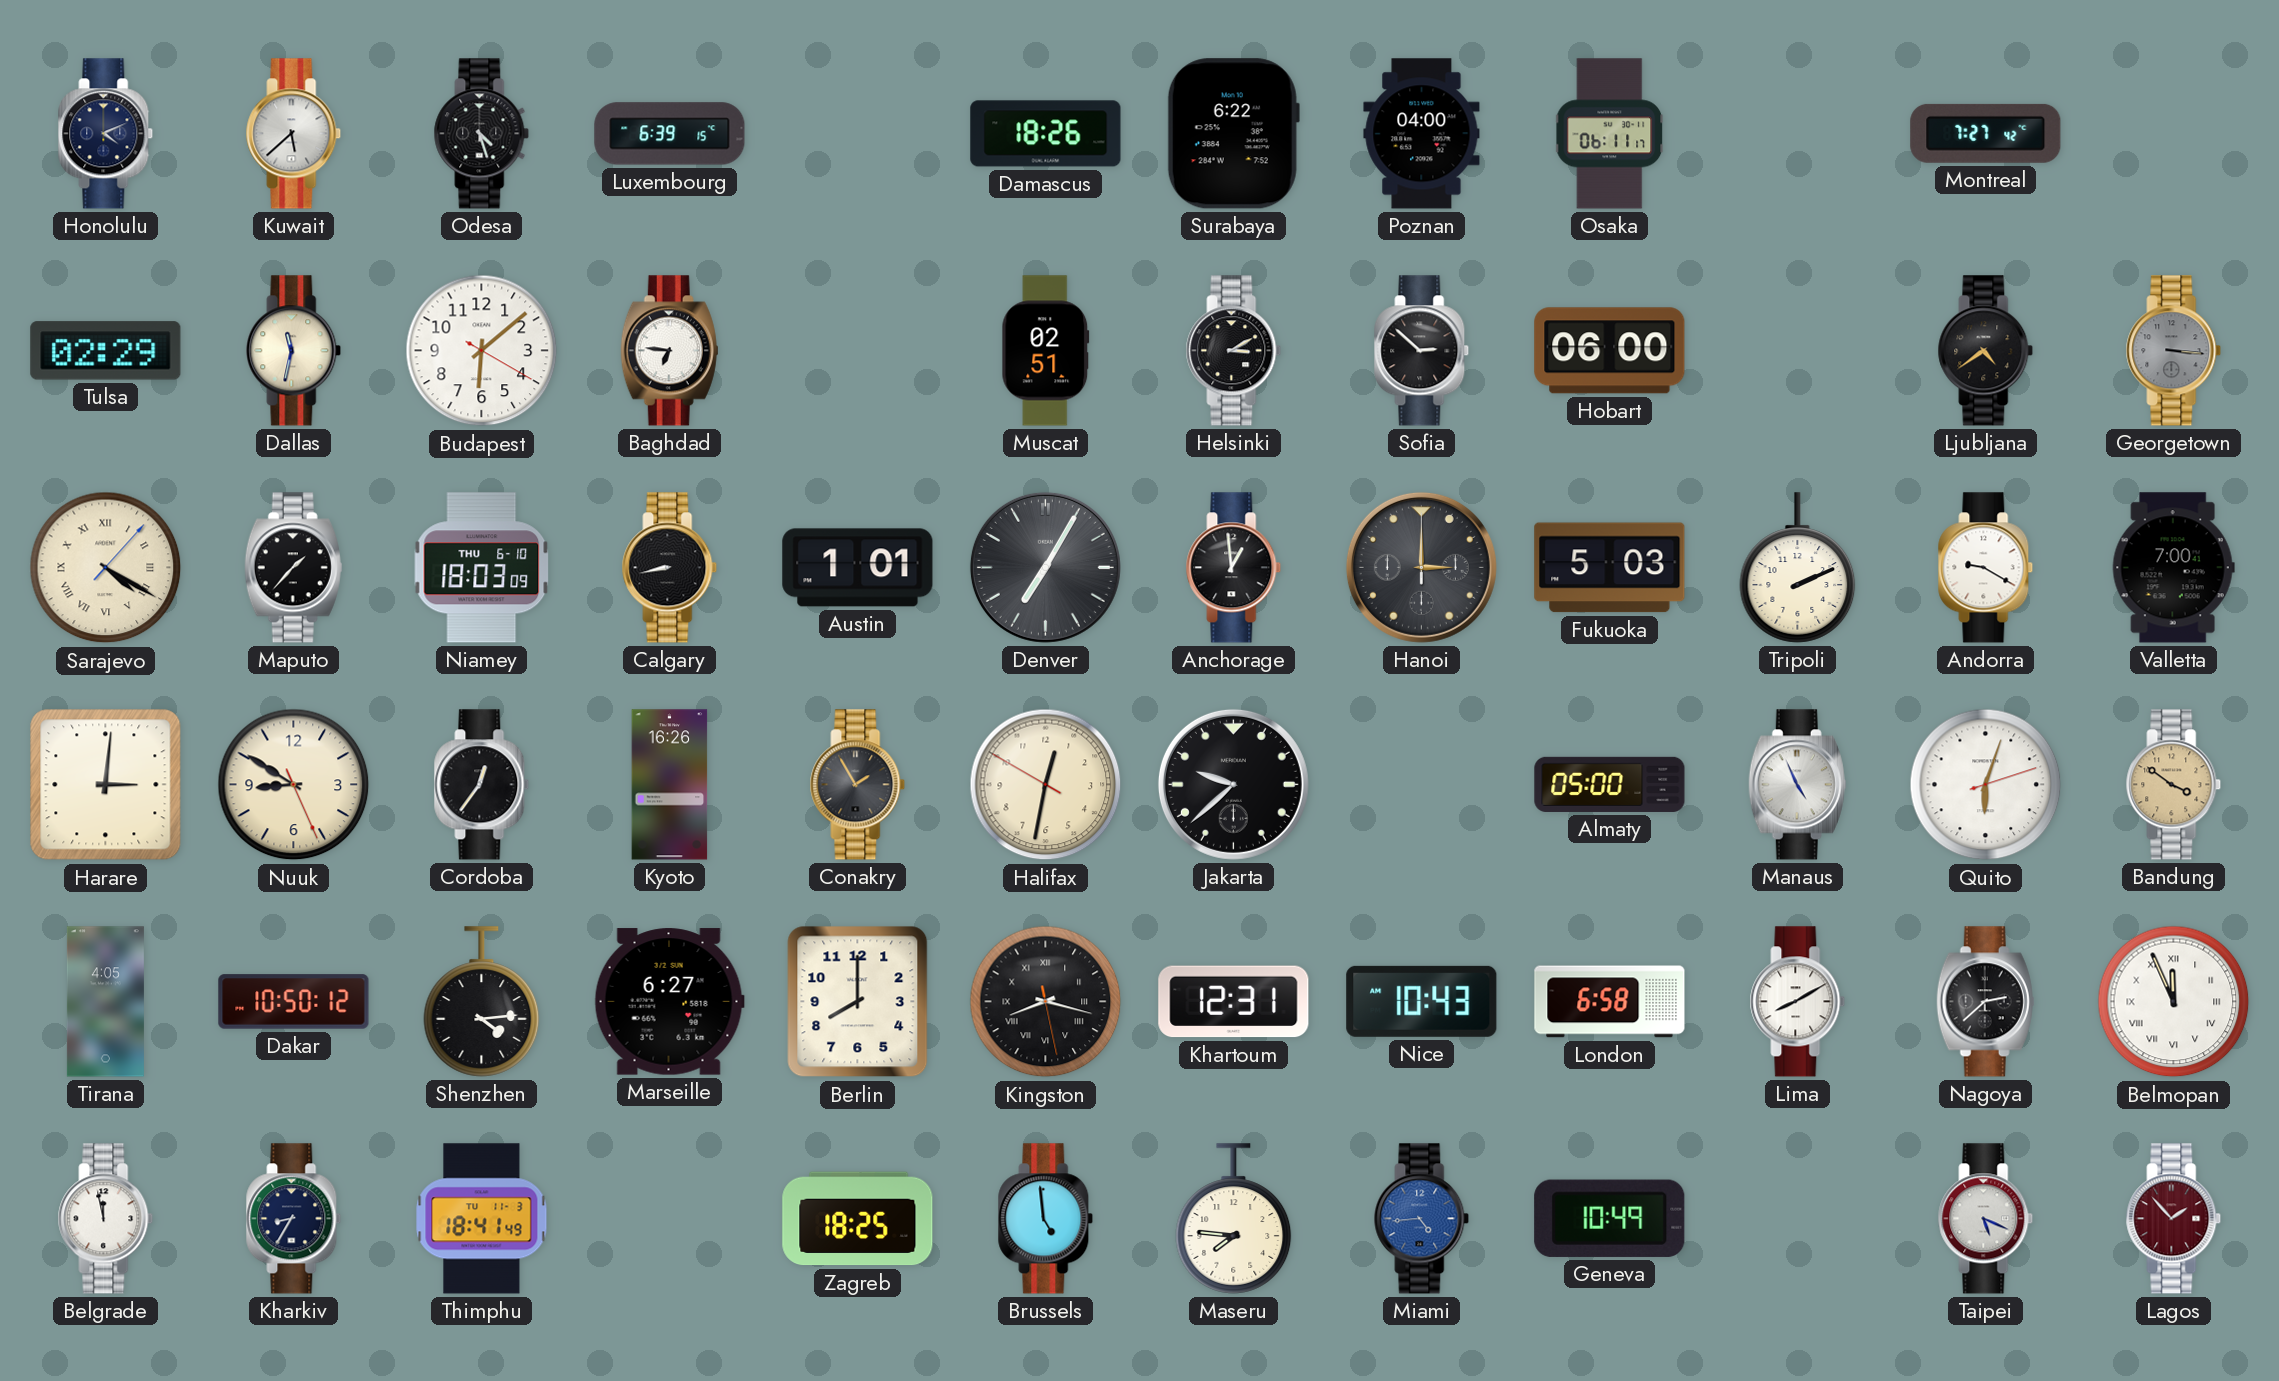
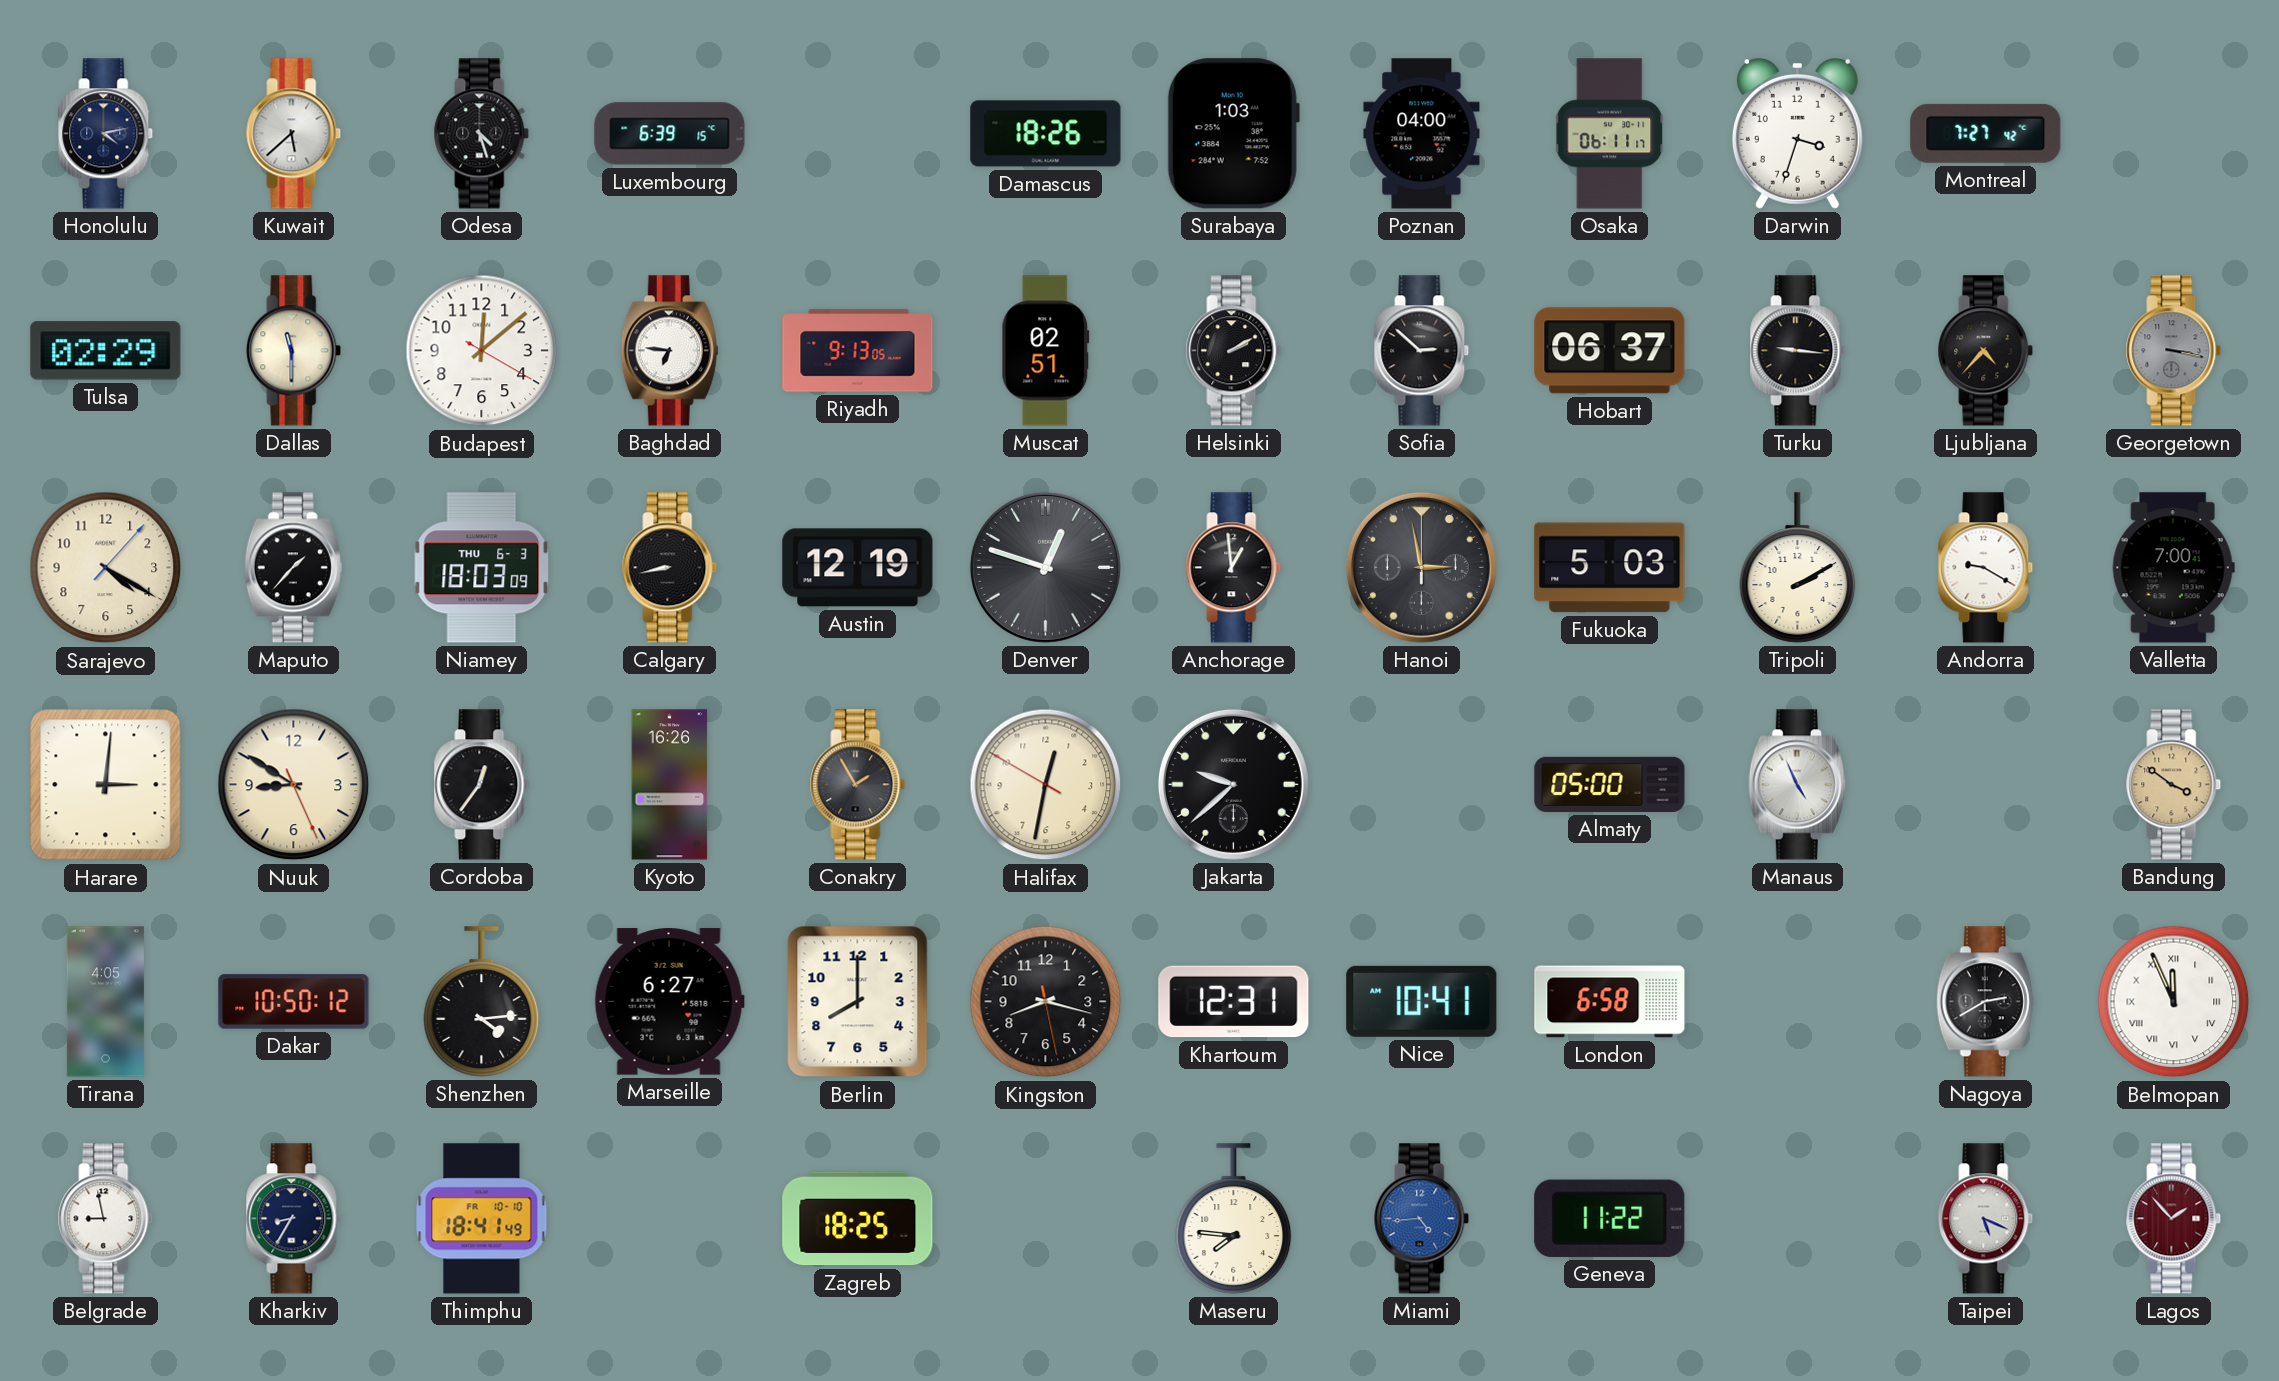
Honolulu: 4:11 -> 4:13 (106, 134)
Surabaya: 6:22 -> 1:03 (1233, 134)
Darwin: none -> 3:33 (1797, 134)
Dallas: 11:32 -> 11:30 (294, 351)
Budapest: 6:08 -> 12:08 (482, 351)
Riyadh: none -> 9:13 (858, 351)
Helsinki: 3:10 -> 2:10 (1234, 351)
Hobart: 06:00 -> 06:37 (1610, 351)
Turku: none -> 9:16 (1798, 351)
Ljubljana: 4:39 -> 4:37 (1986, 351)
Georgetown: 3:16 -> 3:17 (2174, 351)
Sarajevo numerals: Roman -> Arabic (106, 568)
Niamey date: THU 6-10 -> THU 6-3 (482, 568)
Austin: 1:01 -> 12:19 (858, 568)
Denver: 7:05 -> 12:48 (1045, 567)
Hanoi: 3:00 -> 2:58 (1421, 567)
Tripoli: 2:11 -> 2:10 (1798, 568)
Quito: 6:03 -> none (1986, 785)
Kingston numerals: Roman -> Arabic (1046, 1002)
Nice: 10:43 -> 10:41 (1422, 1001)
Lima: 8:10 -> none (1798, 1002)
Nagoya: 2:38 -> 2:40 (1985, 1002)
Belgrade: 11:58 -> 8:58 (106, 1219)
Thimphu date: TU 11-3 -> FR 10-10 (482, 1219)
Brussels: 4:59 -> none (1046, 1219)
Geneva: 10:49 -> 11:22 (1610, 1218)
